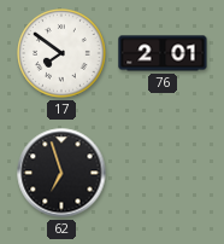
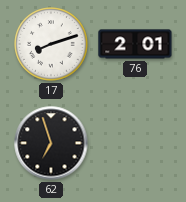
17: 7:51 -> 8:12 (51, 44)
